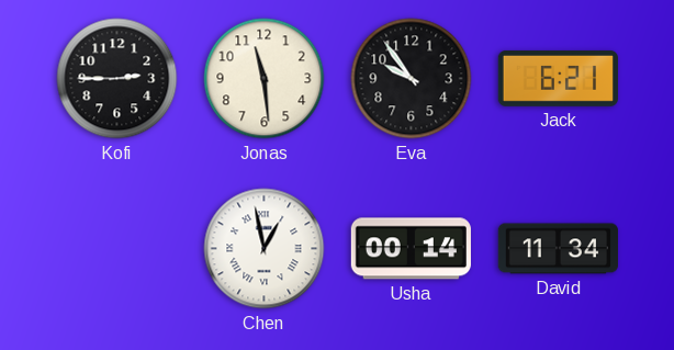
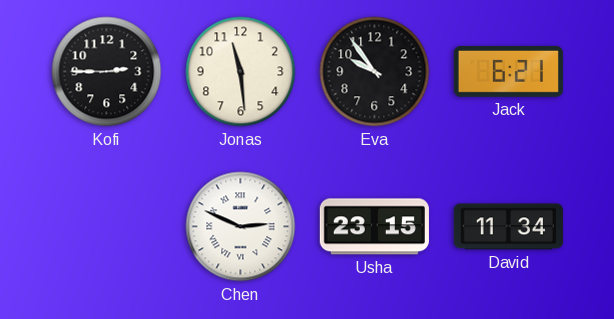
Chen: 12:58 -> 2:49 (241, 227)
Usha: 00:14 -> 23:15 (374, 227)
